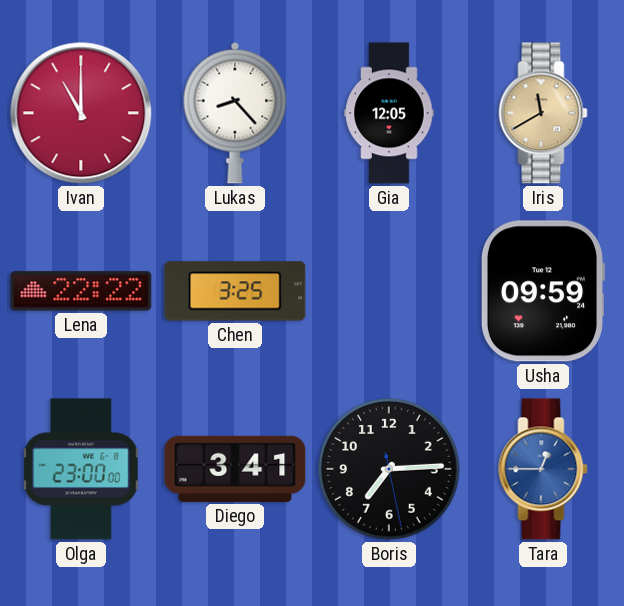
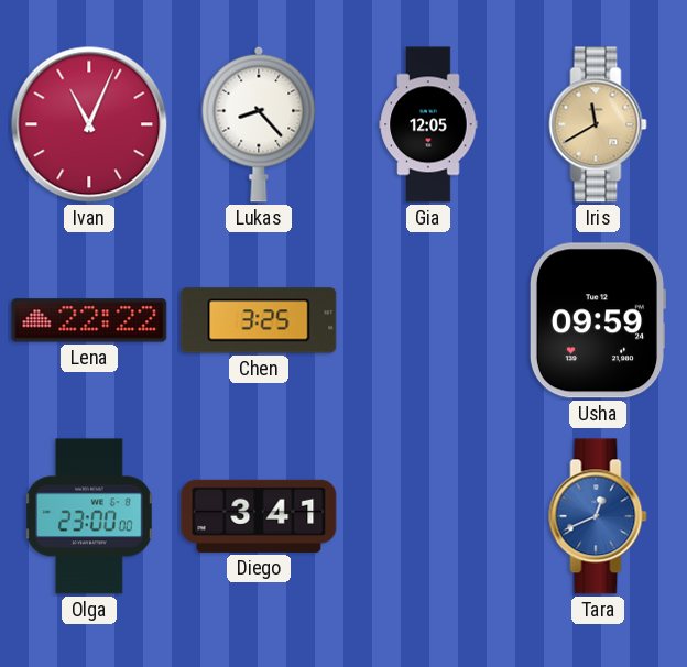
Ivan: 11:00 -> 11:04 (89, 124)
Boris: 7:14 -> none (389, 469)
Tara: 12:45 -> 12:41 (598, 516)
